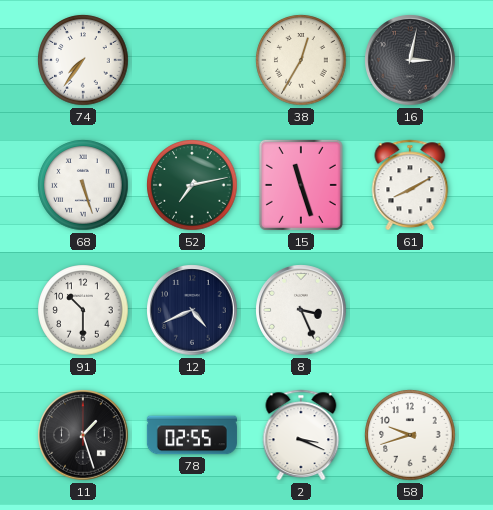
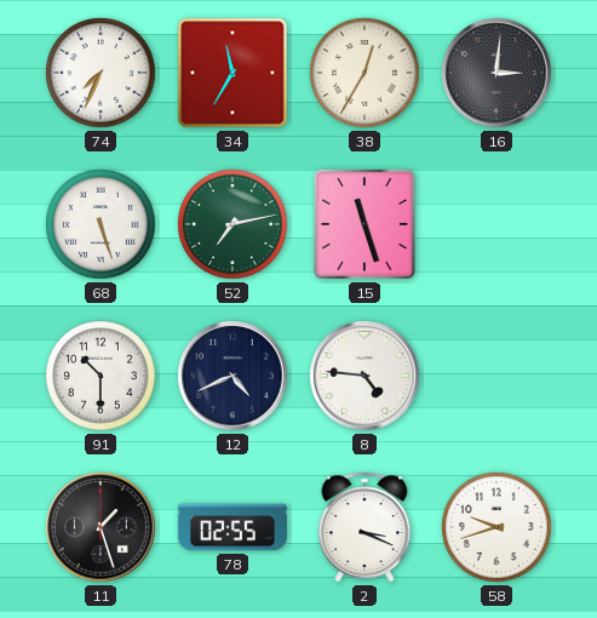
74: 7:36 -> 7:34 (101, 73)
34: none -> 11:35 (233, 73)
16: 3:02 -> 3:01 (496, 73)
61: 8:10 -> none (410, 185)
8: 3:26 -> 4:46 (364, 376)
